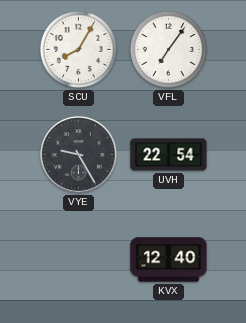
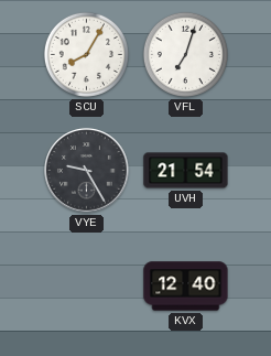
VFL: 7:06 -> 7:03 (185, 54)
UVH: 22:54 -> 21:54 (186, 171)
